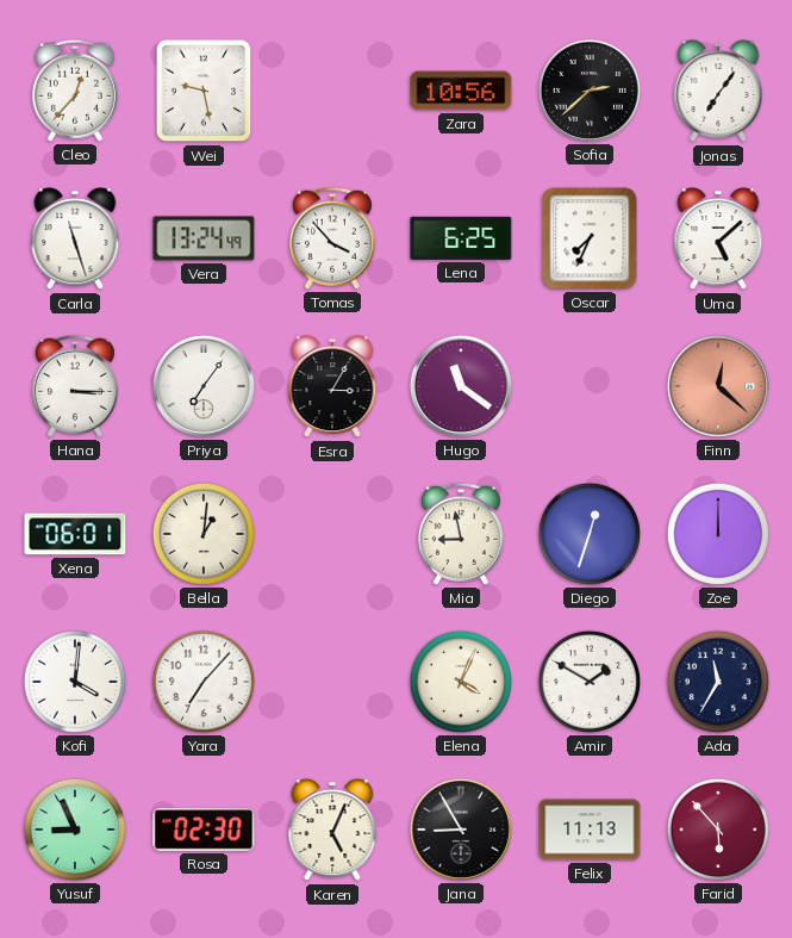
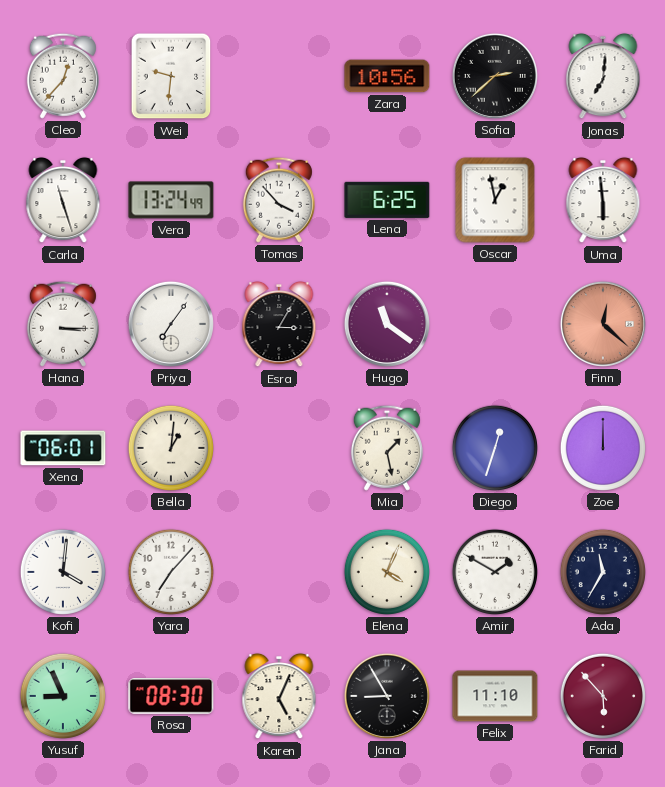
Wei: 9:28 -> 9:31 (171, 76)
Jonas: 7:06 -> 7:01 (603, 76)
Oscar: 7:34 -> 12:58 (495, 200)
Uma: 5:08 -> 5:59 (603, 200)
Mia: 8:58 -> 1:28 (387, 448)
Rosa: 02:30 -> 08:30 (171, 696)
Felix: 11:13 -> 11:10 (495, 696)
